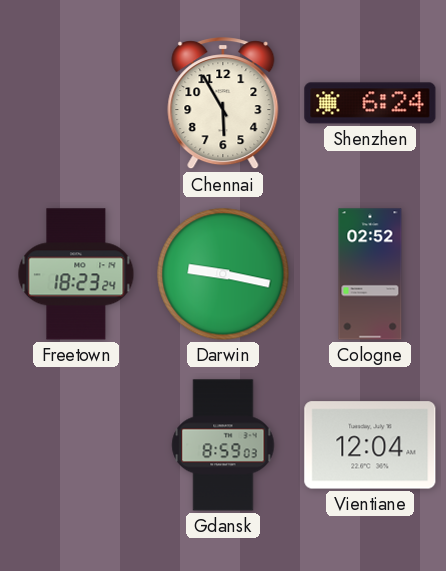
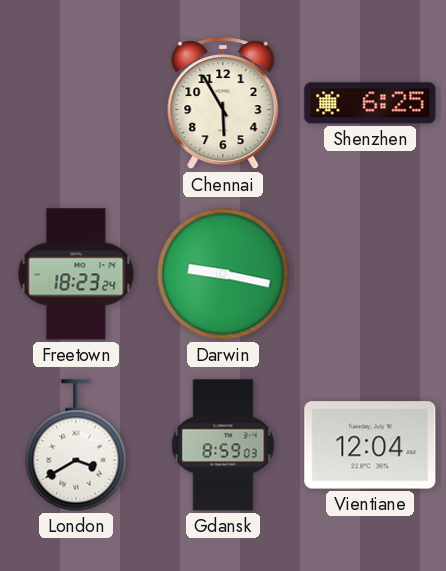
Shenzhen: 6:24 -> 6:25 (370, 103)
Cologne: 02:52 -> none (370, 274)
London: none -> 3:40 (76, 445)
